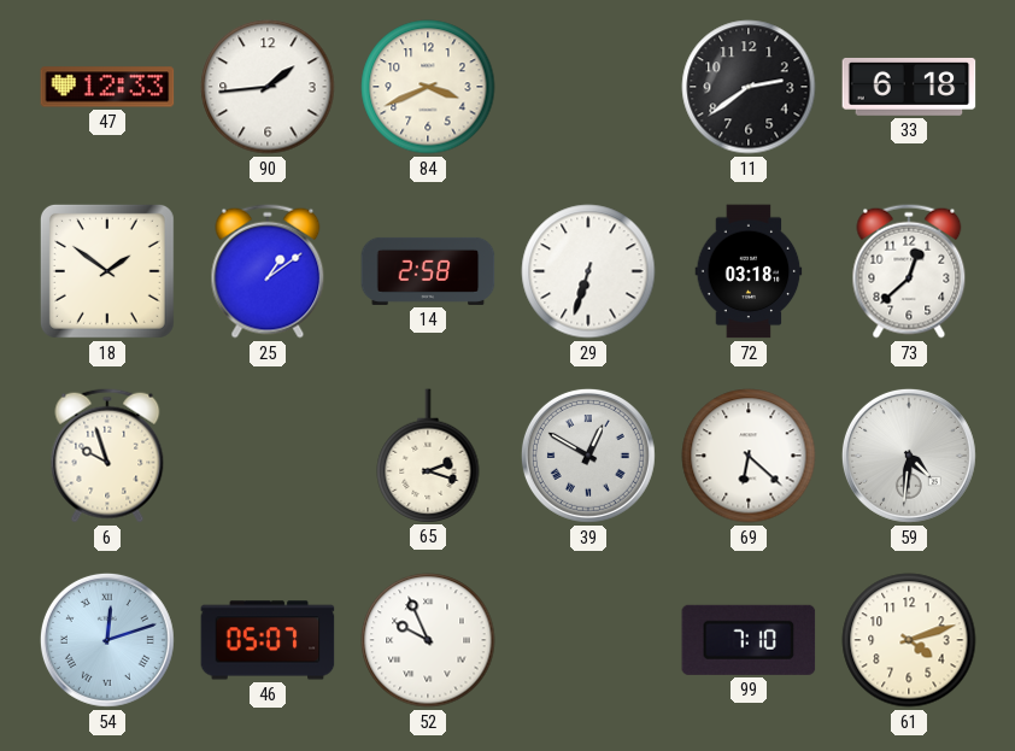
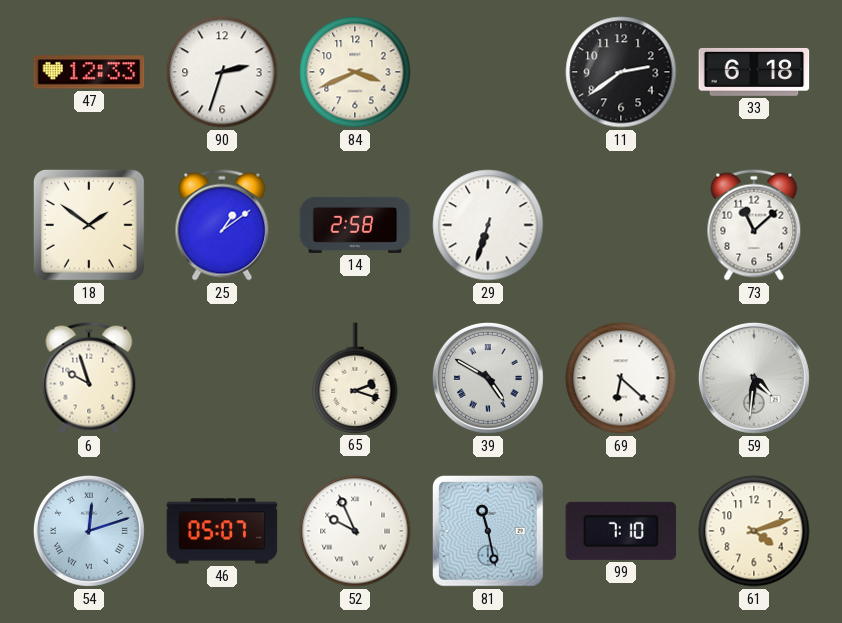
90: 1:44 -> 2:33 (222, 72)
72: 03:18 -> none (749, 271)
73: 12:38 -> 11:08 (754, 225)
39: 12:50 -> 4:50 (488, 378)
81: none -> 11:28 (488, 531)
